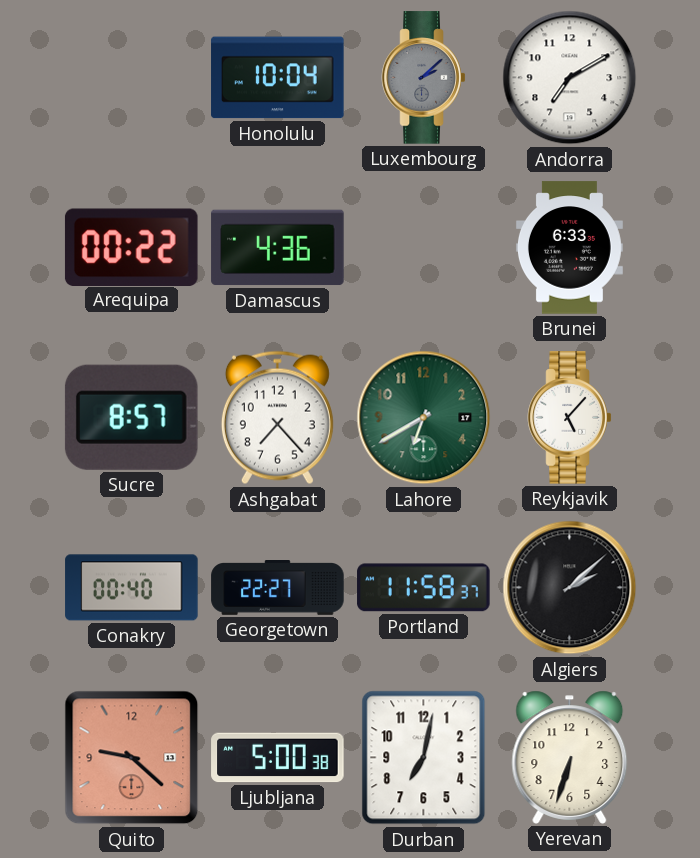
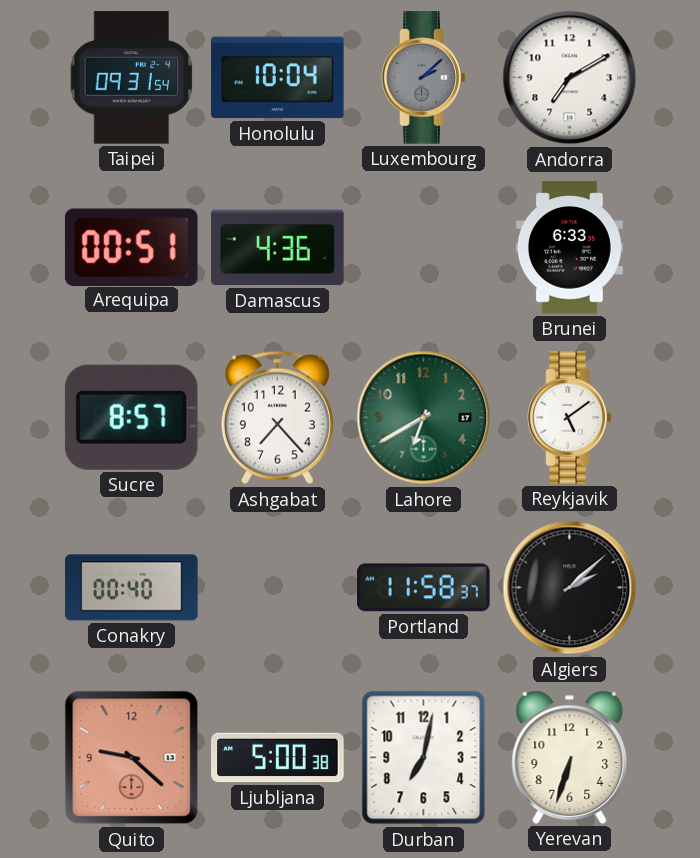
Taipei: none -> 09:31 (132, 78)
Arequipa: 00:22 -> 00:51 (131, 247)
Reykjavik: 5:07 -> 5:09 (570, 418)
Georgetown: 22:27 -> none (278, 588)
